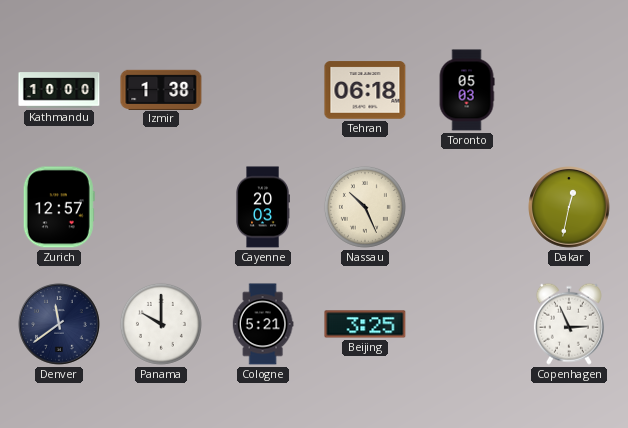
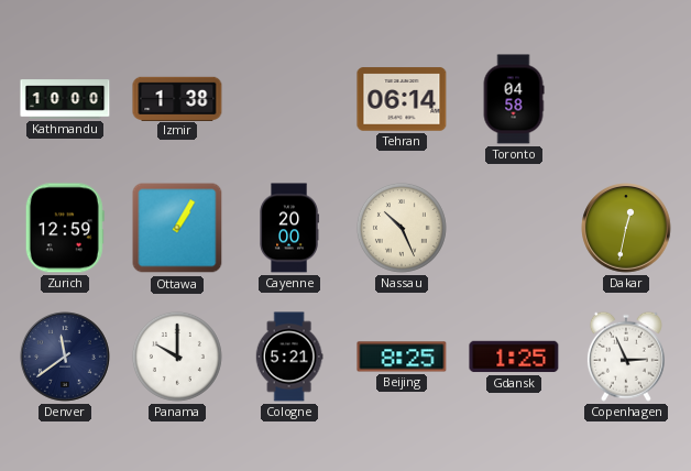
Tehran: 06:18 -> 06:14 (402, 99)
Toronto: 05:03 -> 04:58 (514, 99)
Zurich: 12:57 -> 12:59 (65, 228)
Ottawa: none -> 1:05 (177, 228)
Cayenne: 20:03 -> 20:00 (289, 228)
Beijing: 3:25 -> 8:25 (402, 357)
Gdansk: none -> 1:25 (514, 357)
